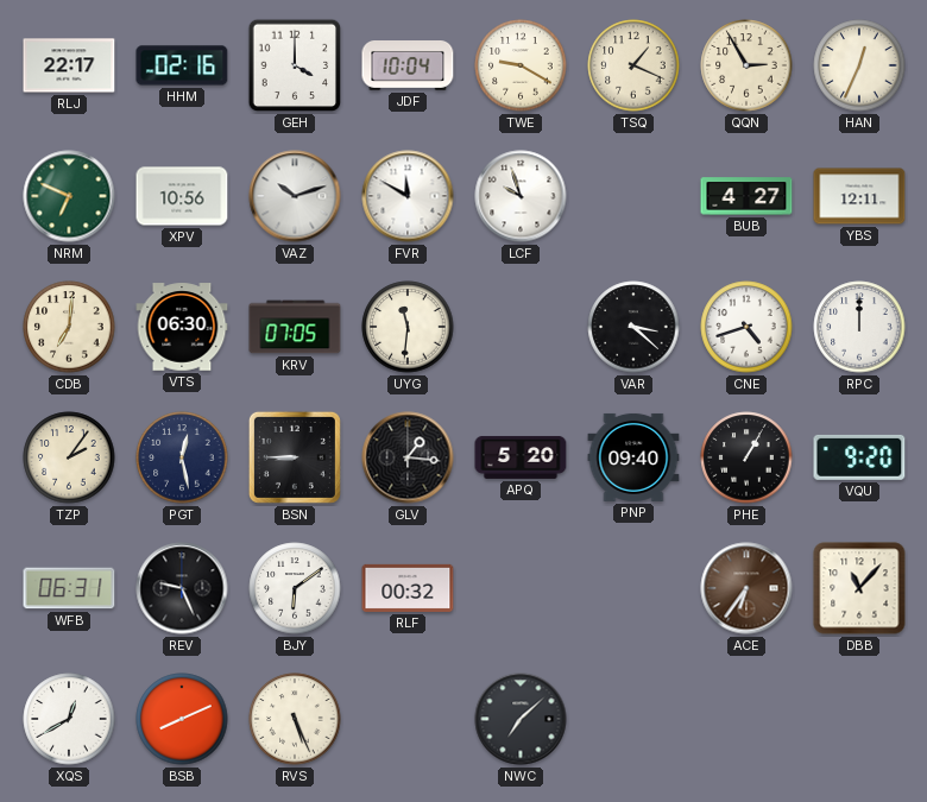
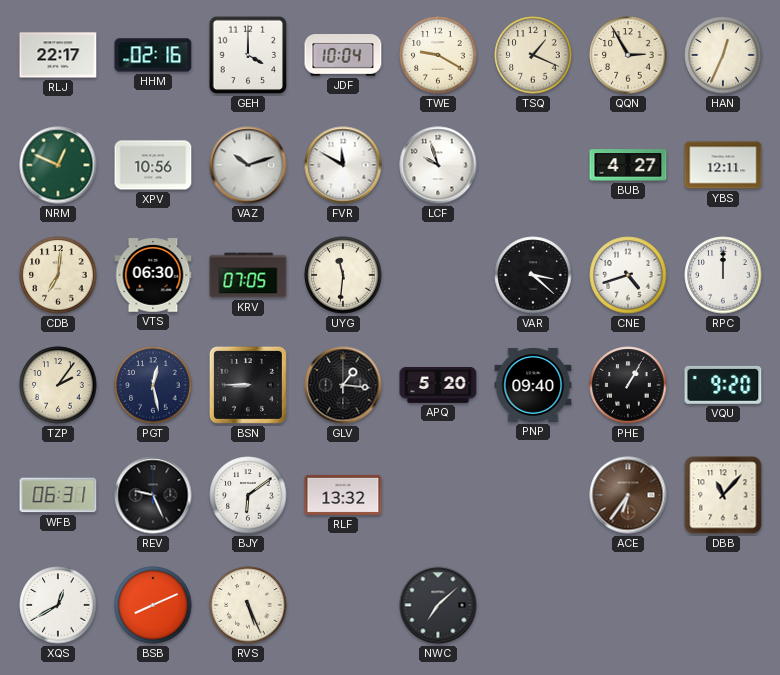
NRM: 6:49 -> 12:49 (58, 165)
RLF: 00:32 -> 13:32 (343, 495)
